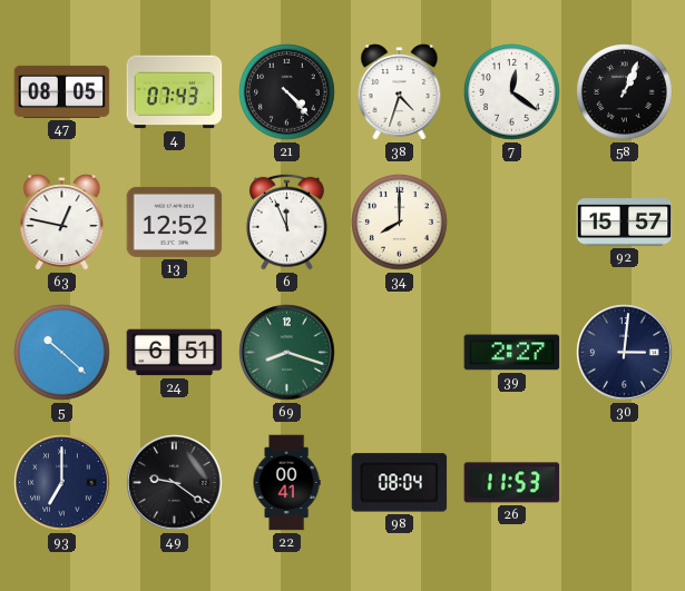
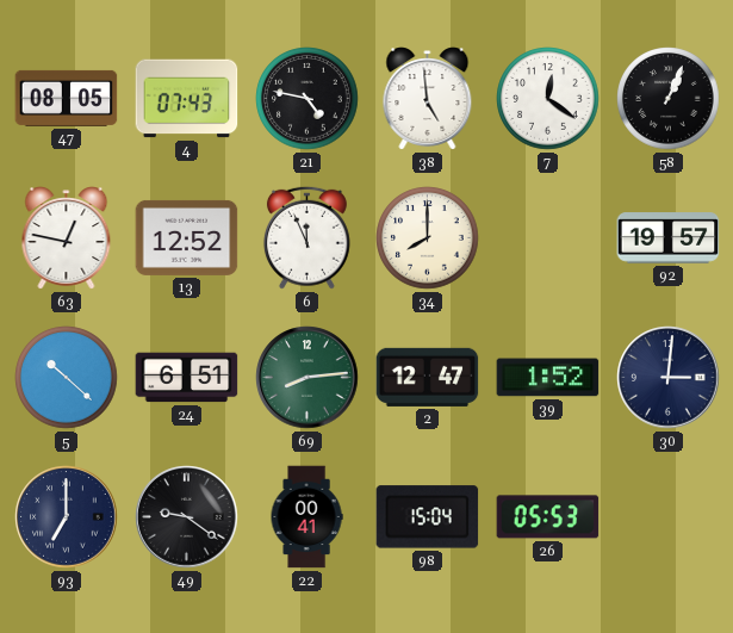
21: 4:23 -> 4:47 (308, 99)
38: 4:33 -> 4:59 (428, 99)
92: 15:57 -> 19:57 (669, 238)
69: 8:18 -> 8:14 (308, 378)
2: none -> 12:47 (428, 377)
39: 2:27 -> 1:52 (548, 378)
98: 08:04 -> 15:04 (428, 517)
26: 11:53 -> 05:53 (548, 517)
